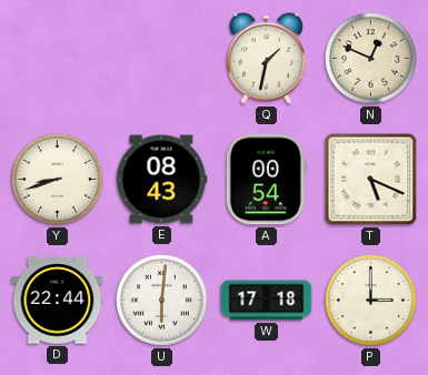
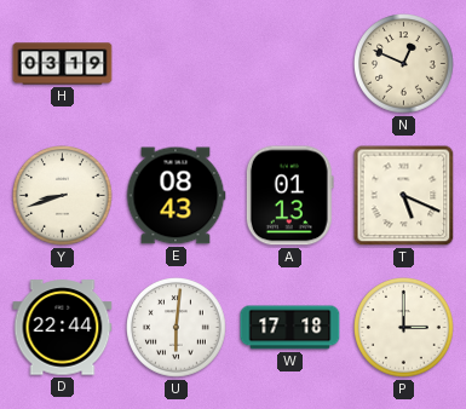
H: none -> 03:19 (63, 64)
Q: 1:32 -> none (266, 58)
A: 00:54 -> 01:13 (289, 196)
